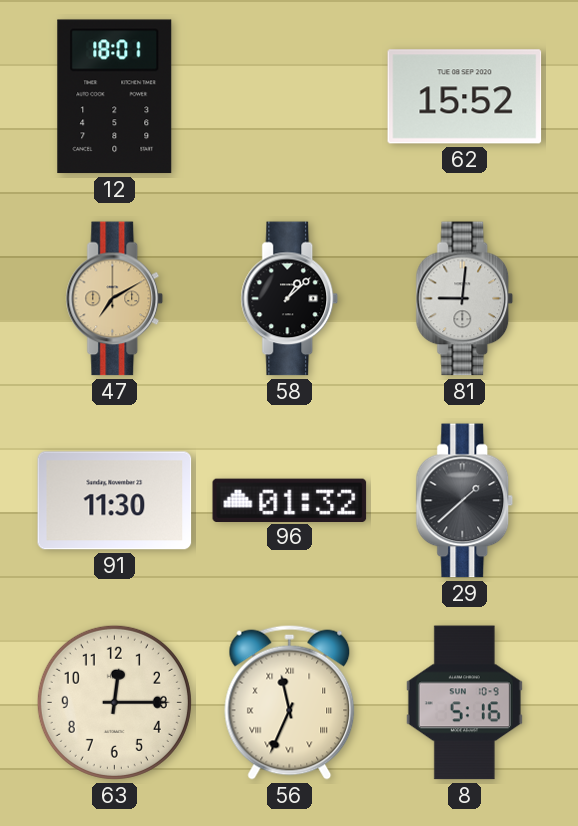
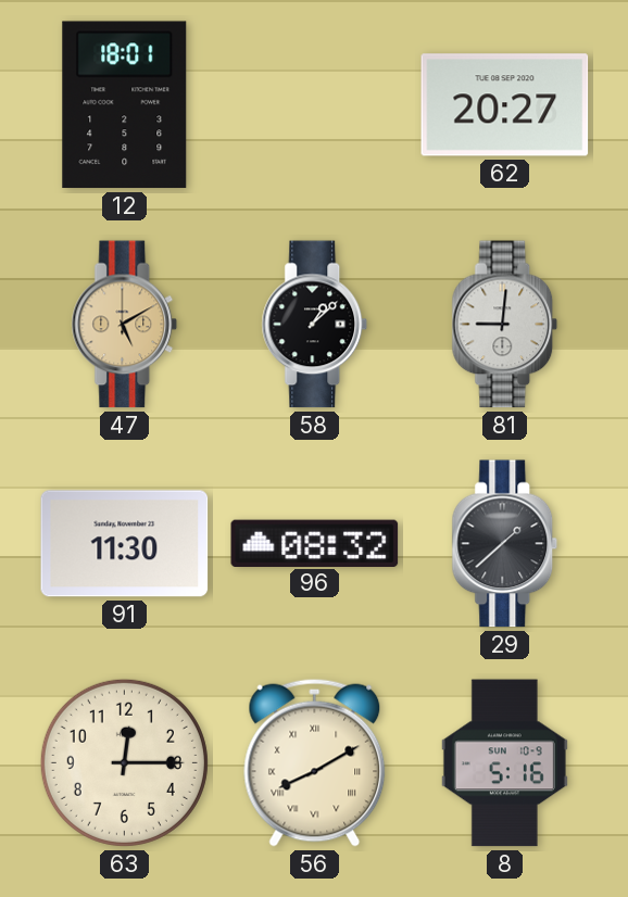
62: 15:52 -> 20:27 (505, 105)
47: 7:10 -> 5:10 (125, 325)
96: 01:32 -> 08:32 (315, 543)
56: 11:34 -> 8:10 (315, 762)
